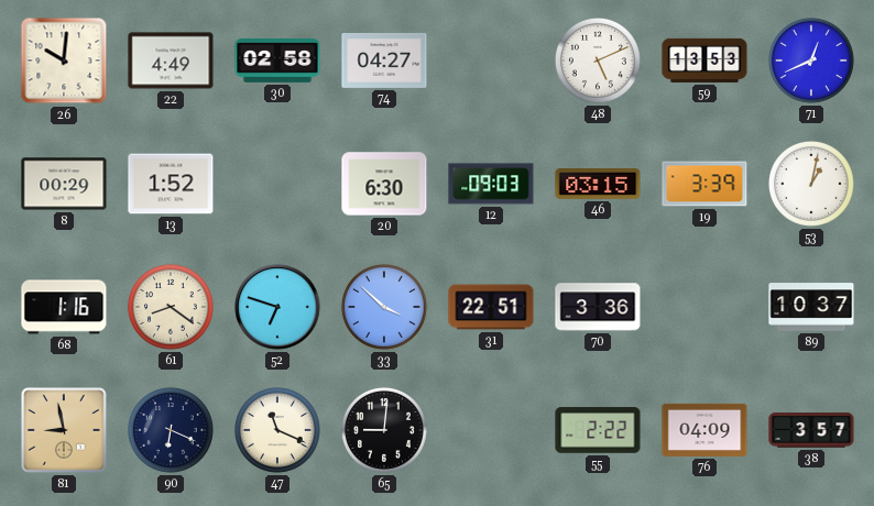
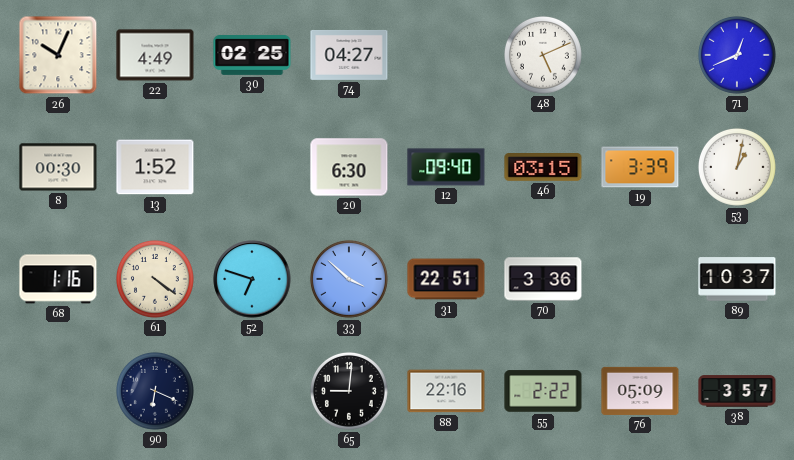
26: 10:01 -> 10:04 (58, 55)
30: 02:58 -> 02:25 (252, 56)
59: 13:53 -> none (704, 61)
8: 00:29 -> 00:30 (58, 167)
12: 09:03 -> 09:40 (446, 167)
61: 8:21 -> 4:21 (155, 279)
81: 8:58 -> none (64, 430)
47: 11:19 -> none (277, 430)
88: none -> 22:16 (446, 391)
76: 04:09 -> 05:09 (640, 391)
